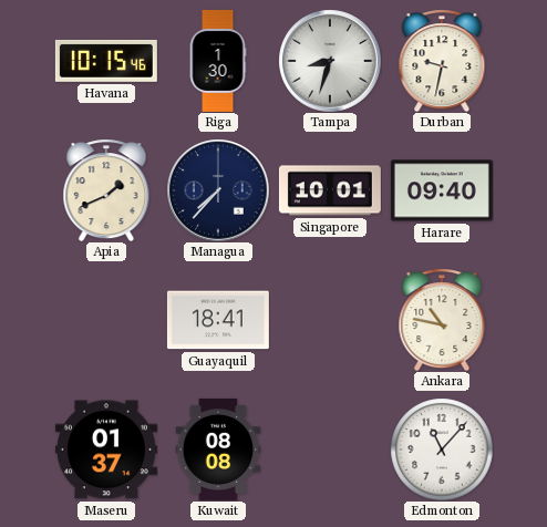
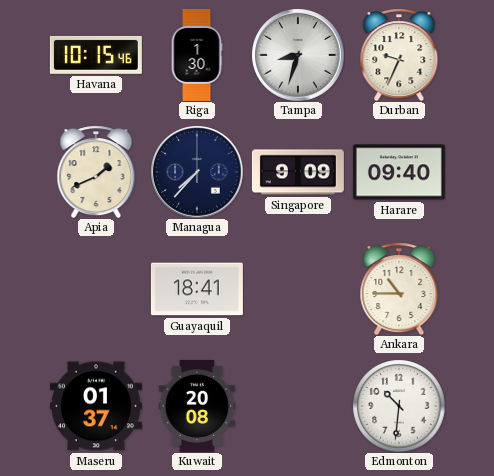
Durban: 9:32 -> 9:34 (399, 55)
Singapore: 10:01 -> 9:09 (298, 172)
Ankara: 10:47 -> 10:45 (399, 289)
Kuwait: 08:08 -> 20:08 (197, 406)
Edmonton: 11:07 -> 10:31 (399, 406)
